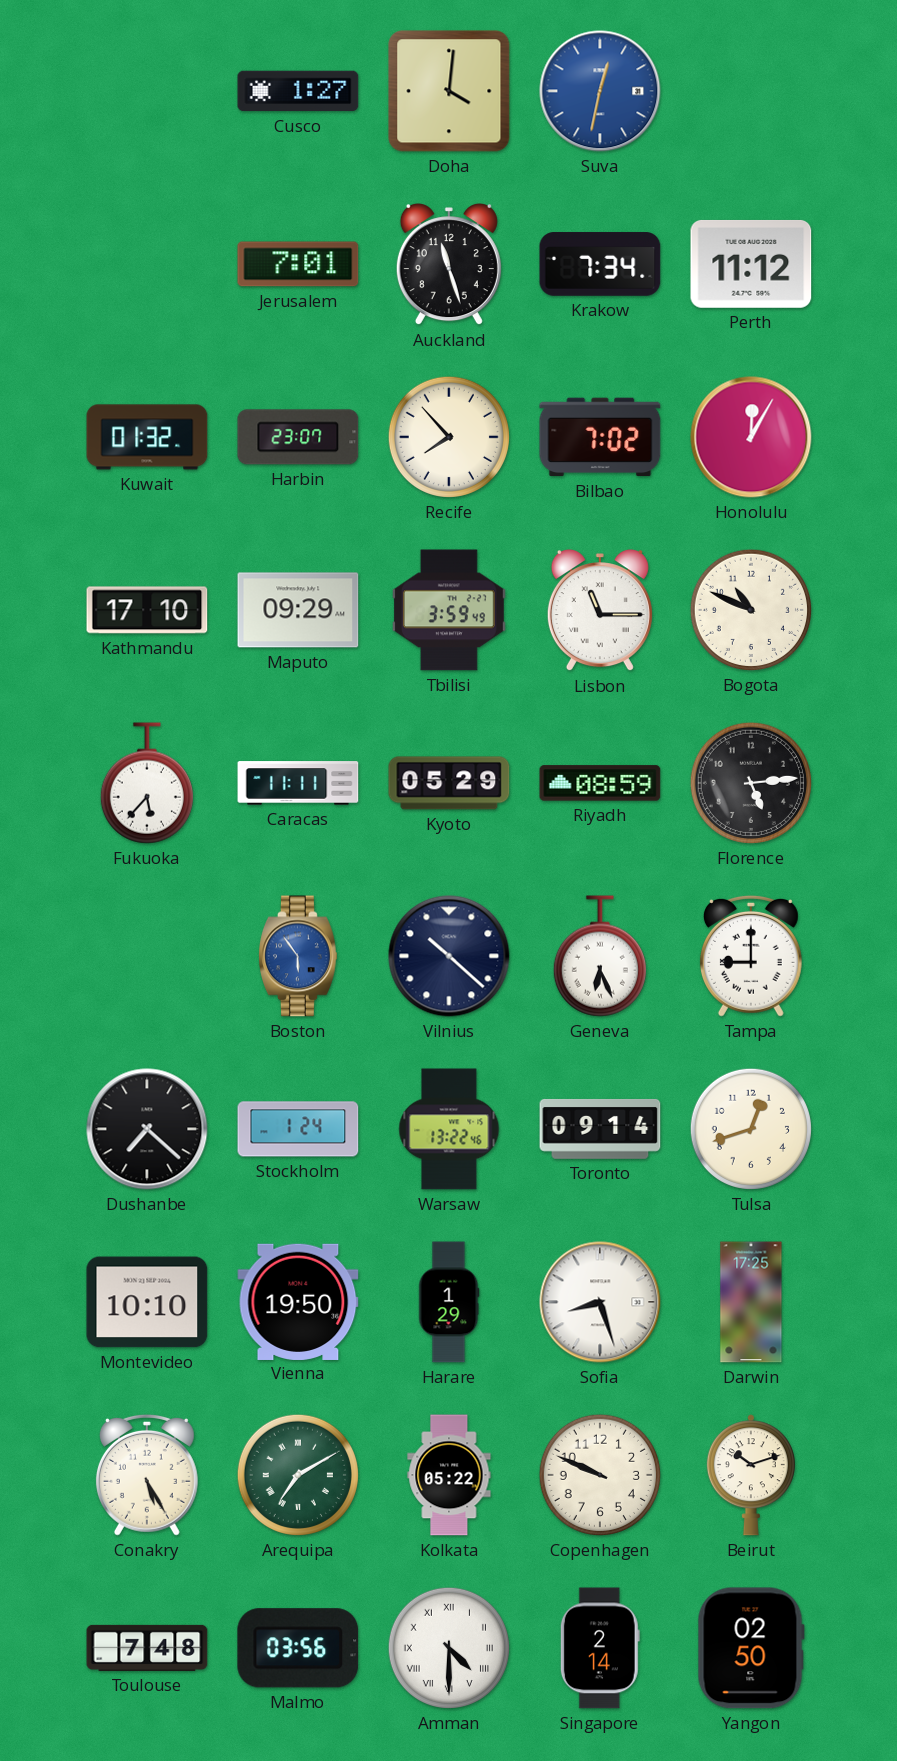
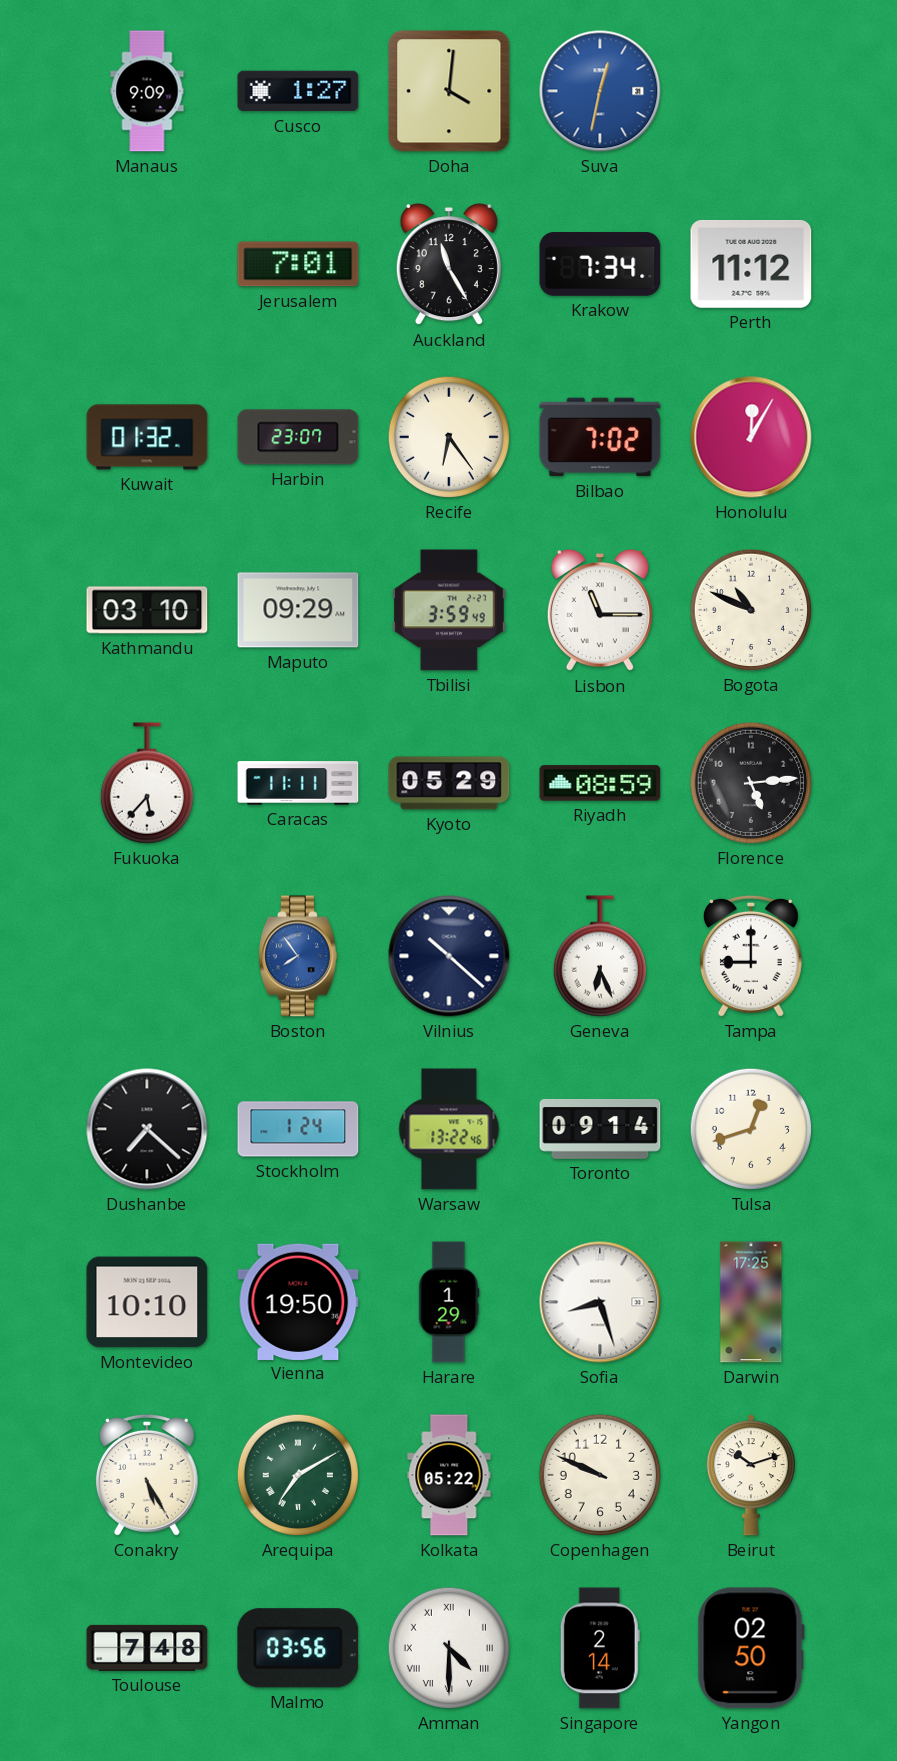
Manaus: none -> 9:09 (147, 91)
Auckland: 11:27 -> 11:25 (449, 265)
Recife: 7:53 -> 6:24 (449, 437)
Kathmandu: 17:10 -> 03:10 (147, 610)
Boston: 5:54 -> 7:54 (299, 956)
